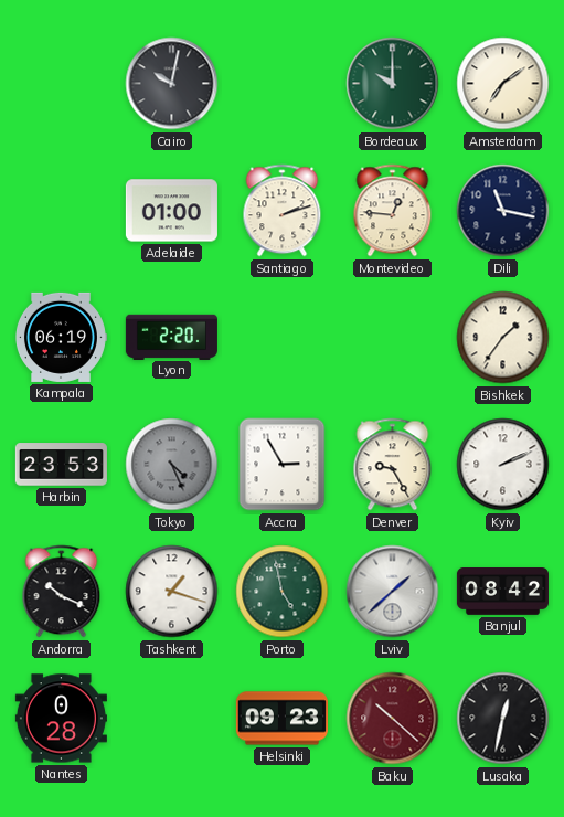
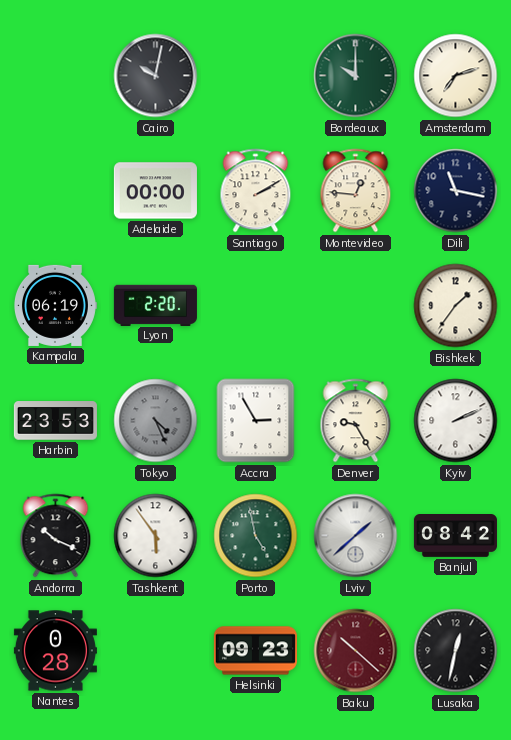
Amsterdam: 7:09 -> 7:12 (456, 76)
Adelaide: 01:00 -> 00:00 (155, 191)
Santiago: 2:12 -> 2:10 (256, 191)
Tashkent: 1:18 -> 5:54 (156, 536)
